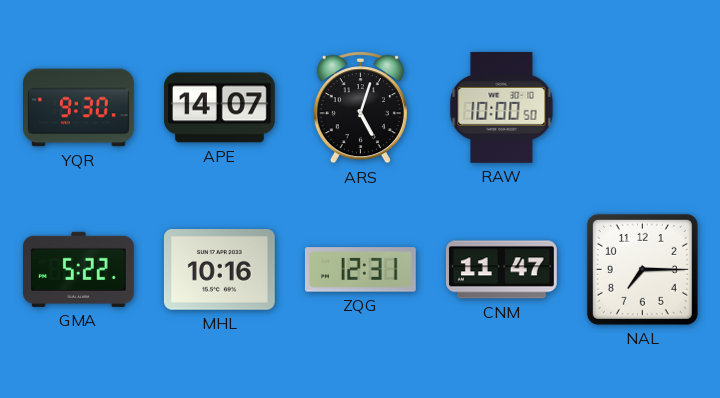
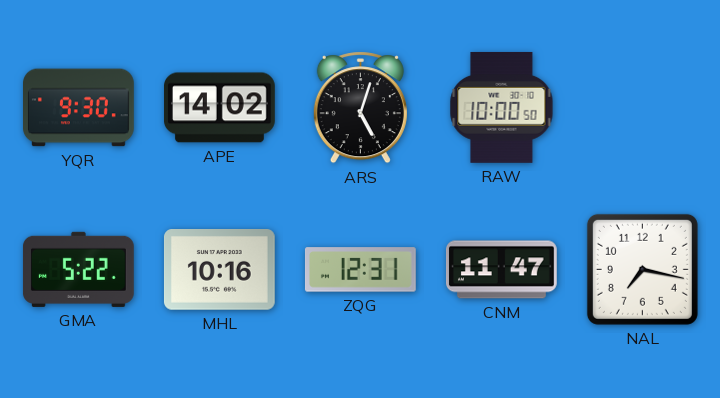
APE: 14:07 -> 14:02 (220, 108)
NAL: 7:15 -> 7:17 (642, 269)
